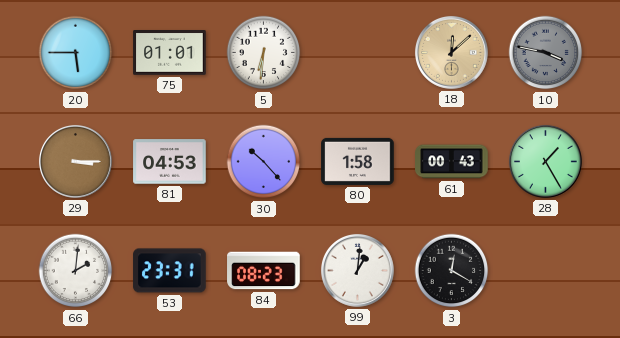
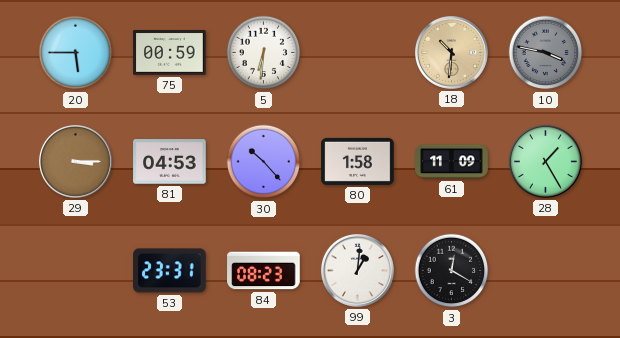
75: 01:01 -> 00:59 (170, 53)
18: 12:08 -> 10:31 (451, 52)
61: 00:43 -> 11:09 (452, 162)
66: 2:01 -> none (76, 271)
